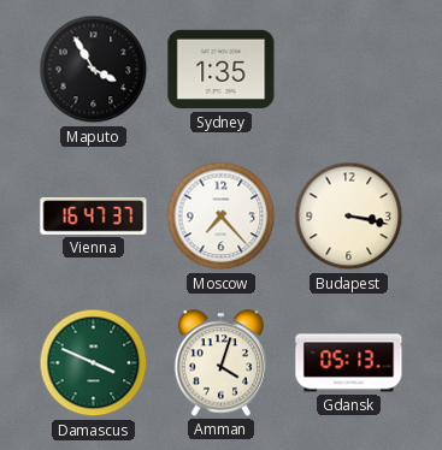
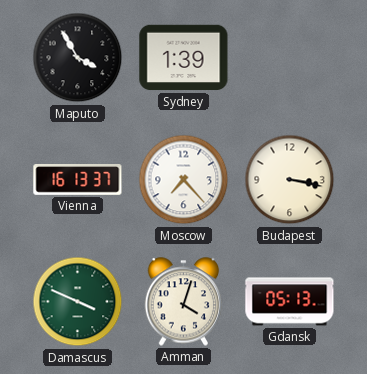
Sydney: 1:35 -> 1:39 (184, 58)
Vienna: 16:47 -> 16:13 (78, 180)
